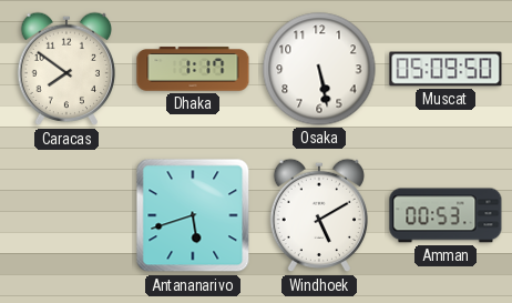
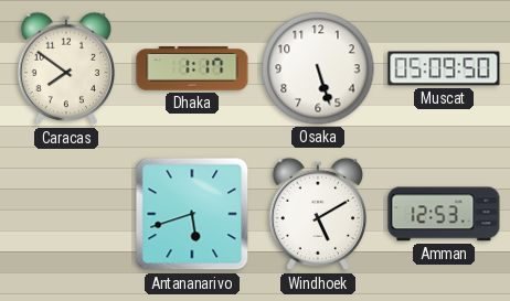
Osaka: 5:28 -> 5:27 (318, 68)
Amman: 00:53 -> 12:53 (444, 214)
